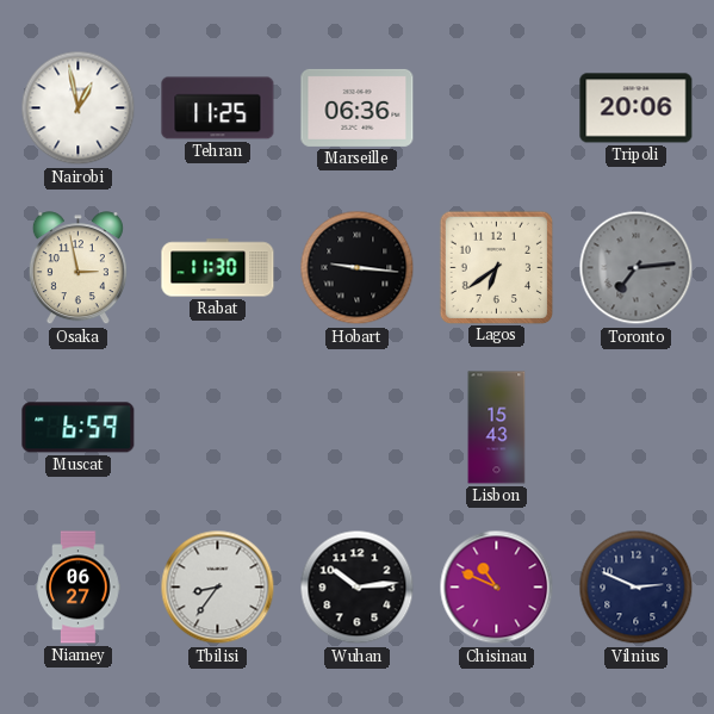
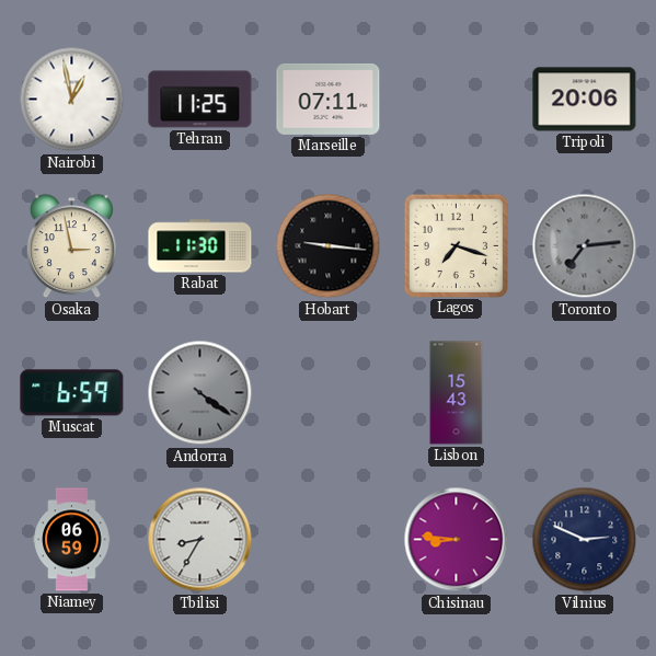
Marseille: 06:36 -> 07:11 (329, 99)
Lagos: 6:39 -> 7:18 (456, 245)
Andorra: none -> 4:21 (200, 393)
Niamey: 06:27 -> 06:59 (72, 540)
Tbilisi: 8:36 -> 8:35 (200, 540)
Wuhan: 10:14 -> none (358, 588)
Chisinau: 10:49 -> 8:46 (457, 540)
